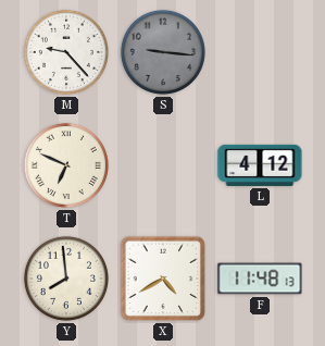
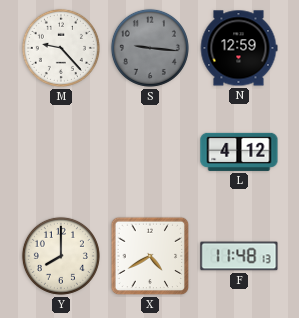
N: none -> 12:59 (239, 48)
T: 6:49 -> none (66, 165)
Y: 7:59 -> 8:00 (61, 256)
